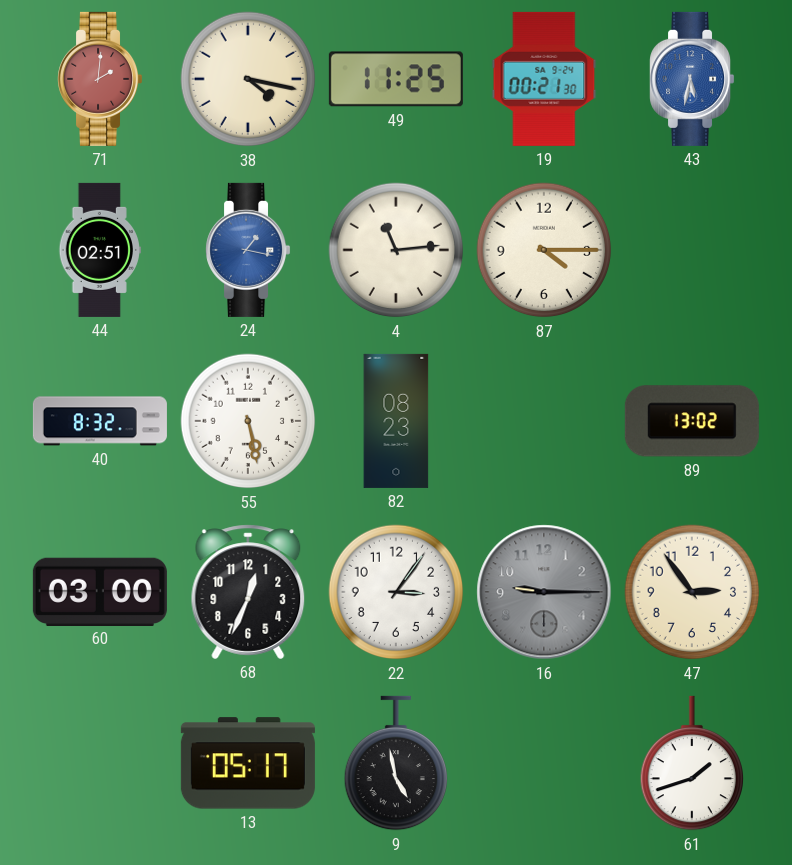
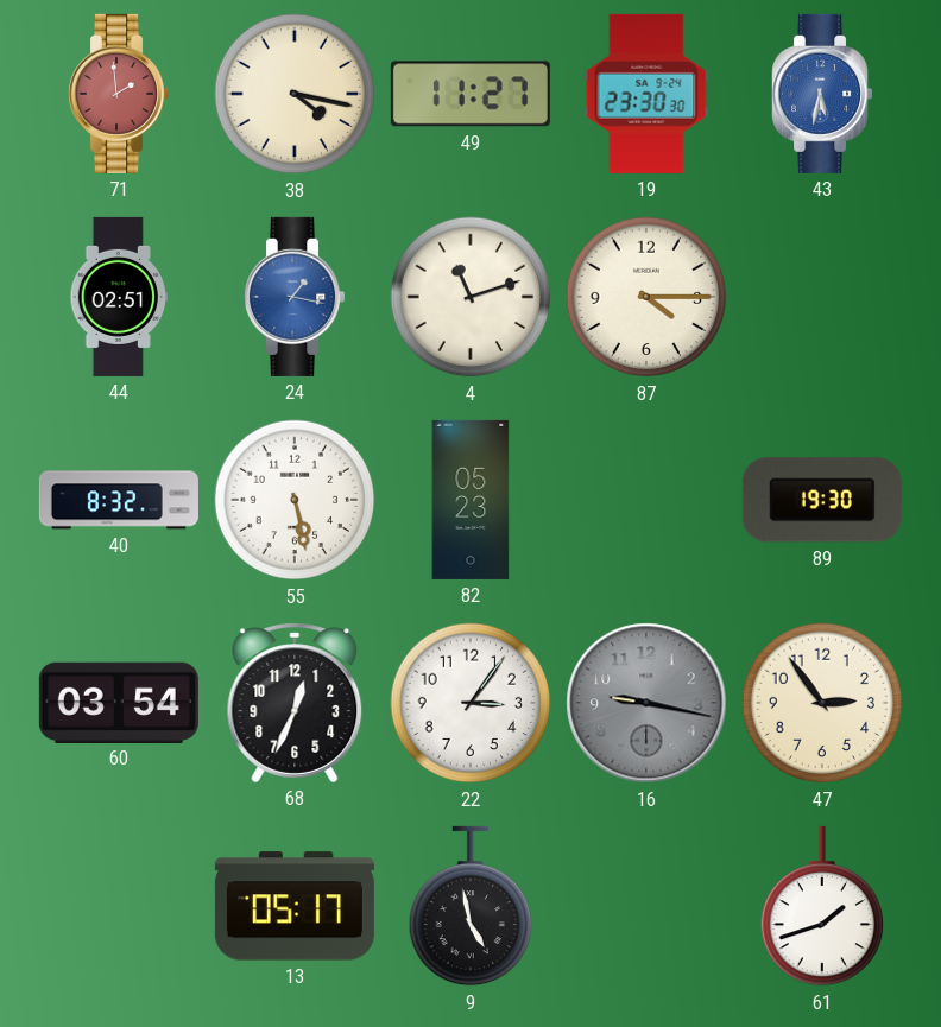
71: 2:01 -> 1:59 (119, 94)
49: 11:25 -> 11:27 (470, 94)
19: 00:21 -> 23:30 (646, 94)
4: 11:14 -> 11:12 (470, 297)
82: 08:23 -> 05:23 (470, 500)
89: 13:02 -> 19:30 (822, 500)
60: 03:00 -> 03:54 (119, 702)
16: 9:15 -> 9:17 (646, 703)
